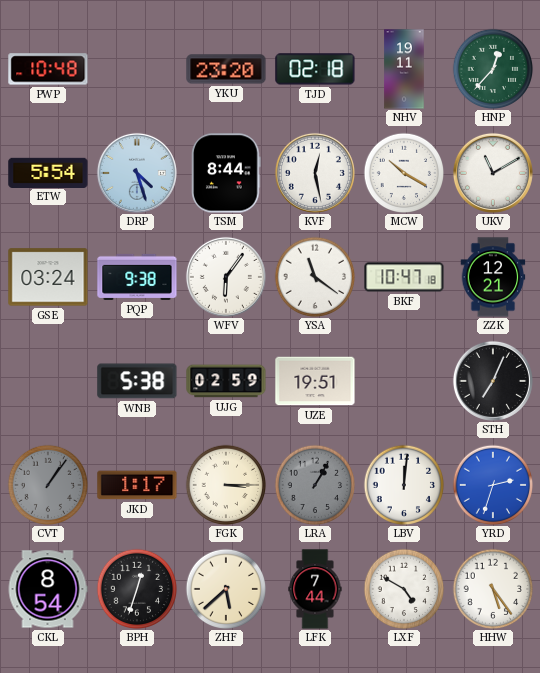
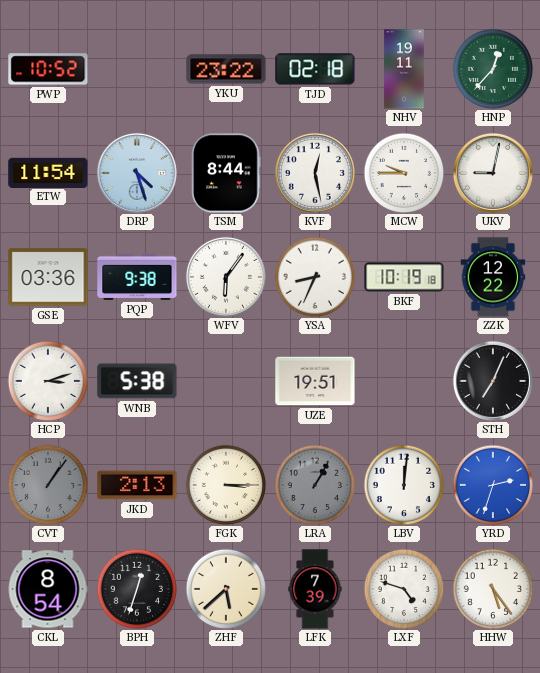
PWP: 10:48 -> 10:52 (48, 69)
YKU: 23:20 -> 23:22 (226, 69)
ETW: 5:54 -> 11:54 (48, 172)
MCW: 10:20 -> 9:45 (404, 173)
UKV: 11:10 -> 9:02 (493, 173)
GSE: 03:24 -> 03:36 (48, 277)
YSA: 11:21 -> 8:34 (315, 277)
BKF: 10:47 -> 10:19 (404, 277)
ZZK: 12:21 -> 12:22 (493, 277)
HCP: none -> 3:12 (48, 381)
UJG: 02:59 -> none (226, 381)
JKD: 1:17 -> 2:13 (137, 485)
LFK: 7:44 -> 7:39 (315, 589)
LXF: 4:50 -> 4:48 (404, 589)
